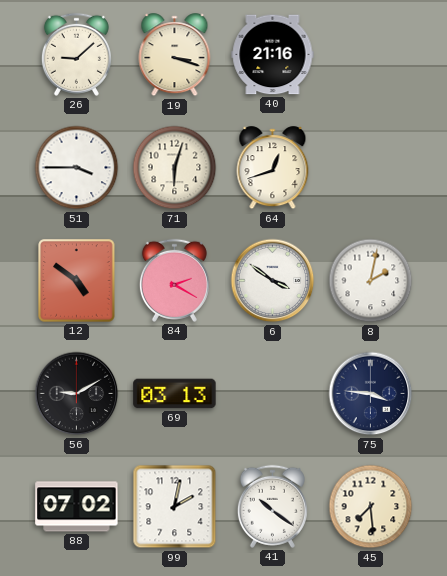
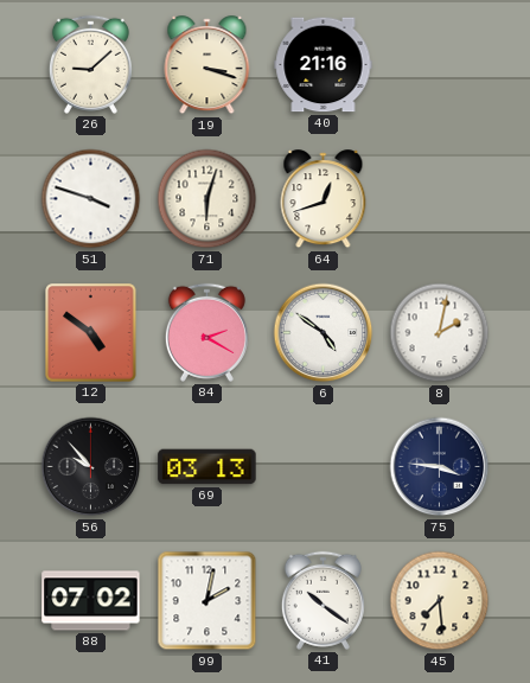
51: 3:45 -> 3:48 (91, 199)
6: 3:51 -> 4:51 (324, 333)
56: 9:10 -> 9:53 (91, 467)
